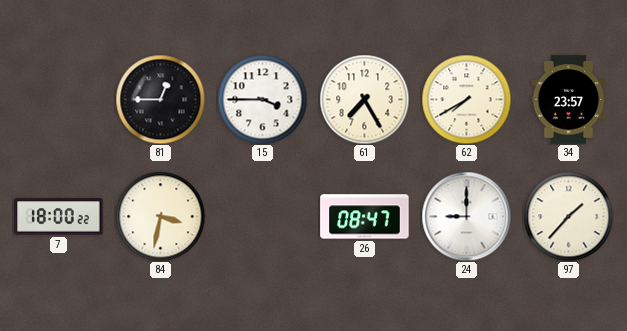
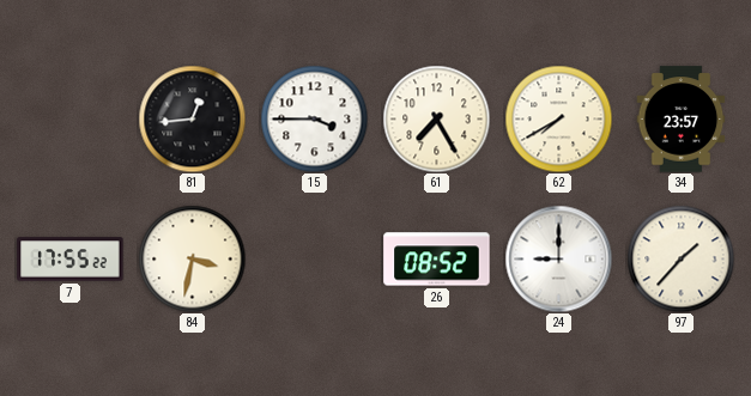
81: 12:45 -> 12:44 (192, 118)
7: 18:00 -> 17:55 (71, 260)
26: 08:47 -> 08:52 (437, 260)
